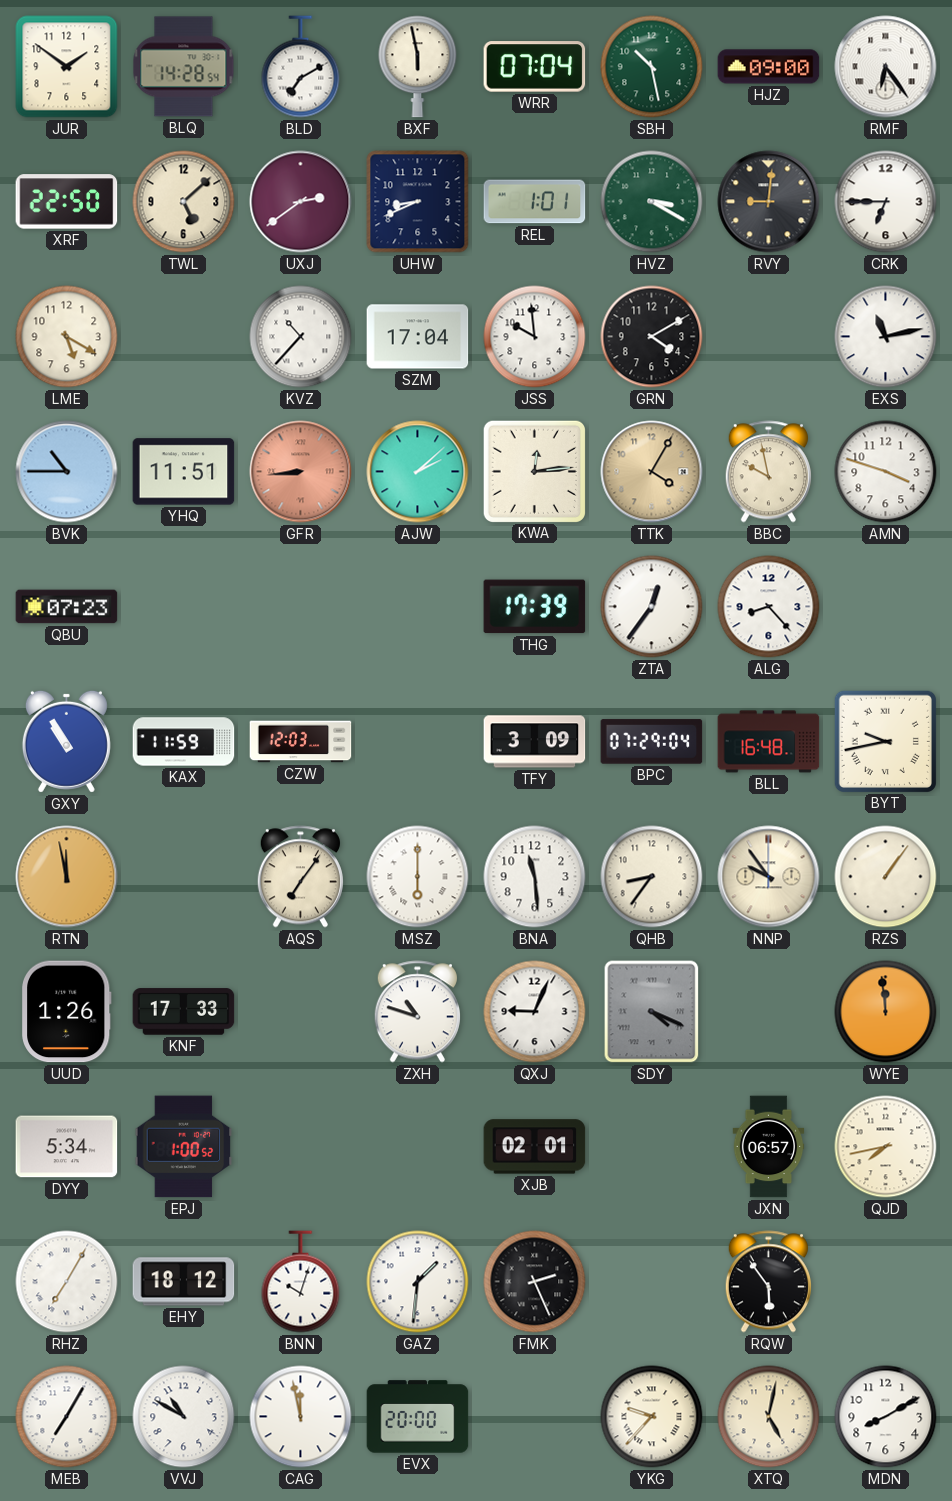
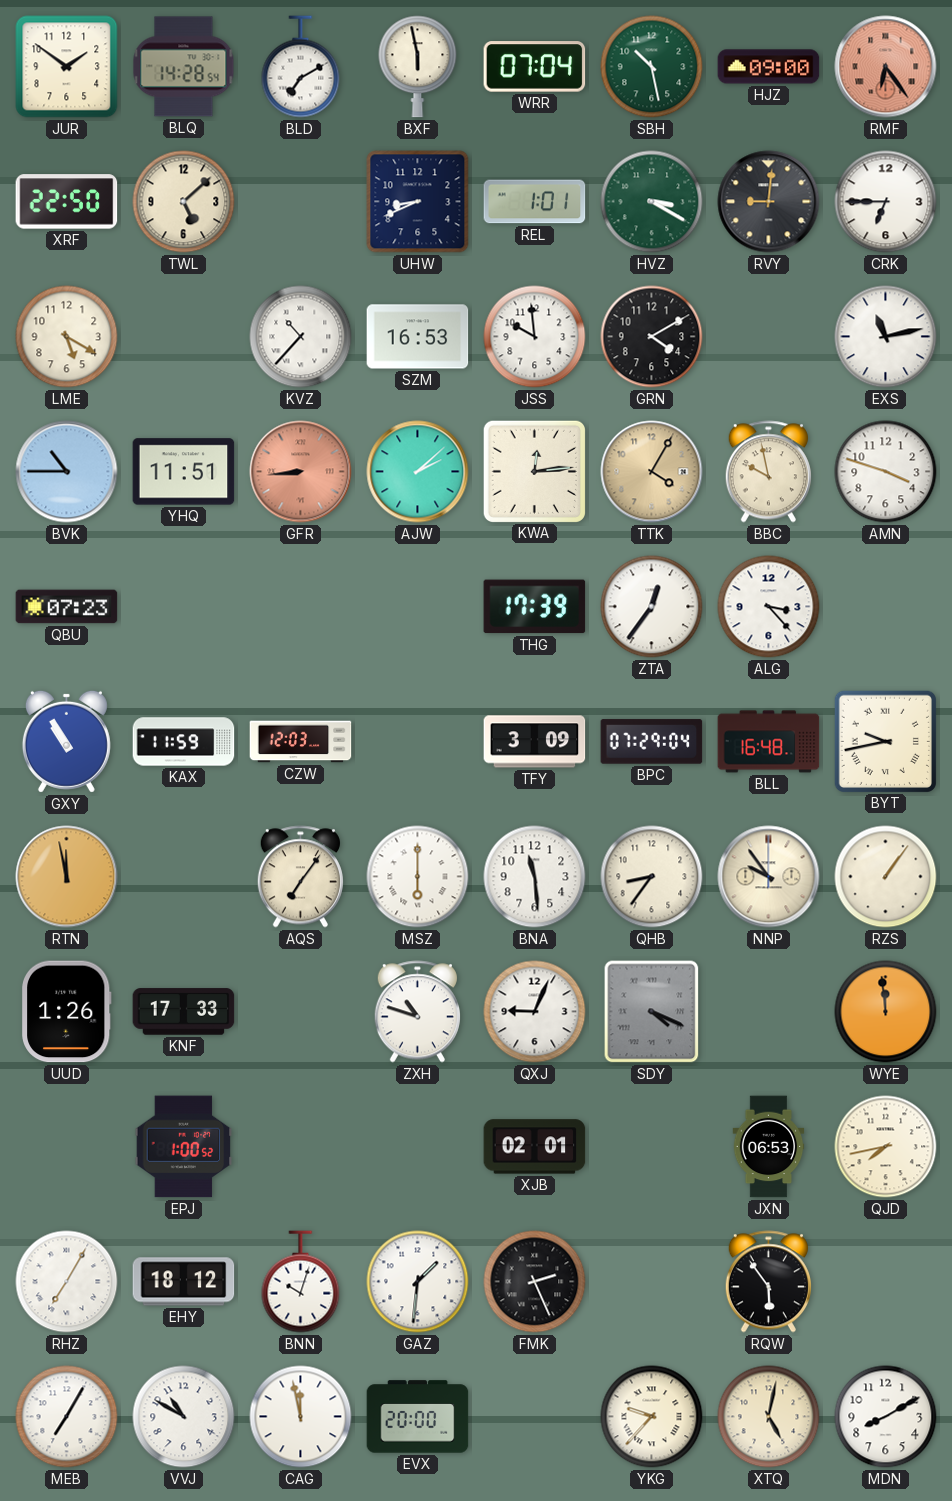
RMF dial: white -> salmon (886, 67)
UXJ: 2:39 -> none (301, 202)
SZM: 17:04 -> 16:53 (418, 337)
ALG: 8:23 -> 3:23 (769, 607)
DYY: 5:34 -> none (67, 1147)
JXN: 06:57 -> 06:53 (769, 1147)
